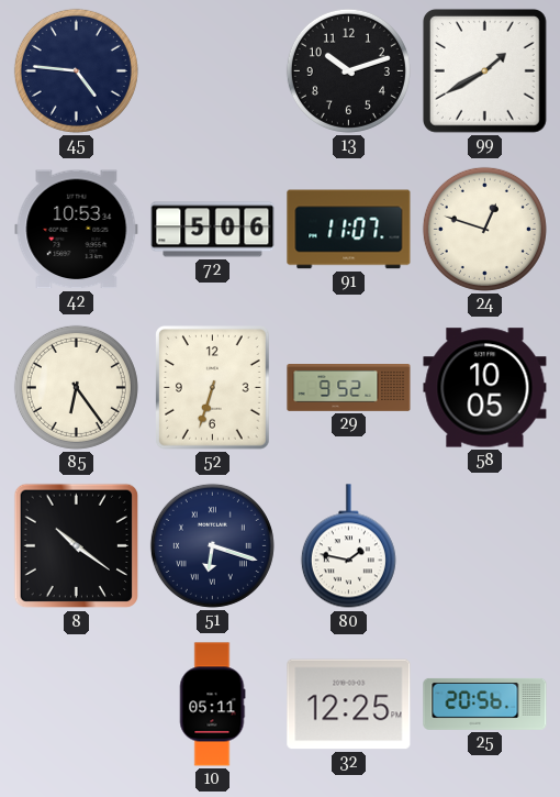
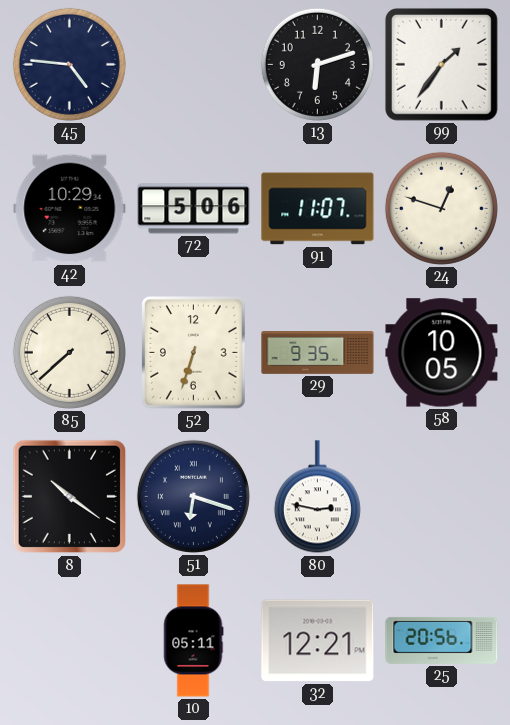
13: 10:12 -> 6:12 (317, 64)
99: 1:40 -> 1:36 (441, 64)
42: 10:53 -> 10:29 (70, 209)
85: 6:24 -> 7:38 (69, 352)
29: 9:52 -> 9:35 (318, 353)
80: 1:47 -> 2:47 (317, 497)
32: 12:25 -> 12:21 (318, 641)
